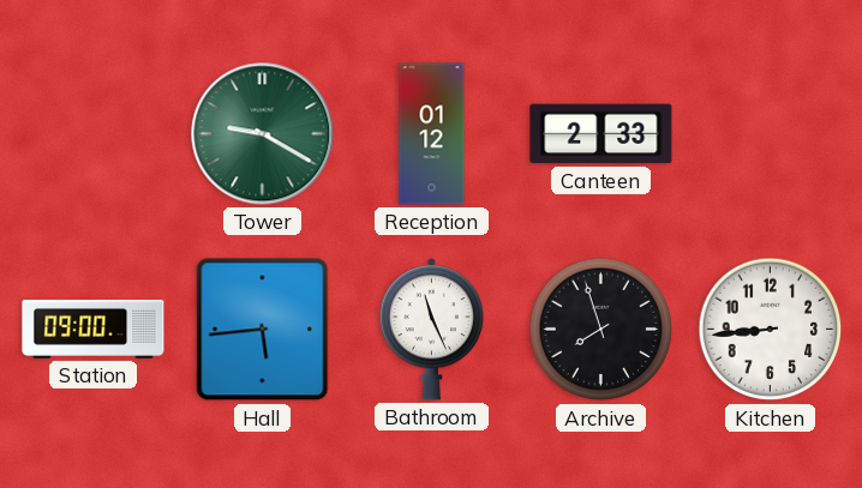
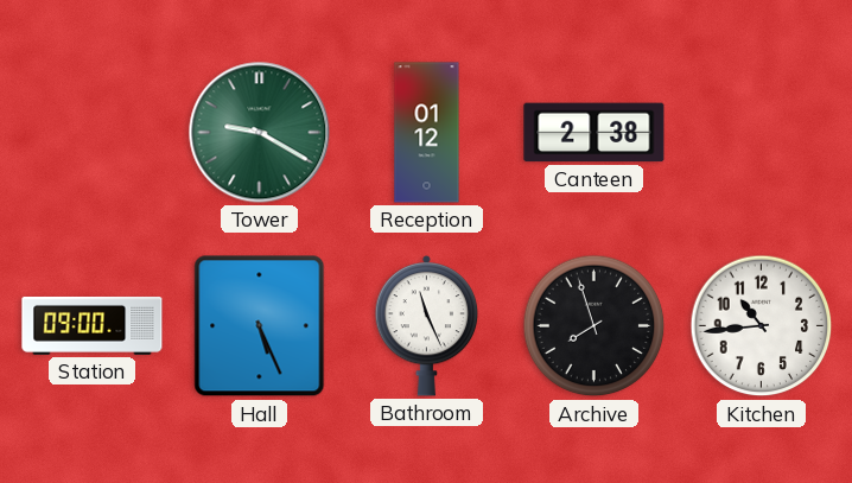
Canteen: 2:33 -> 2:38 (595, 133)
Hall: 5:44 -> 5:26 (260, 326)
Kitchen: 8:44 -> 10:44 (762, 326)
